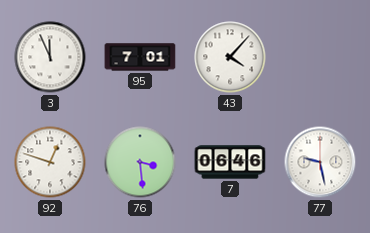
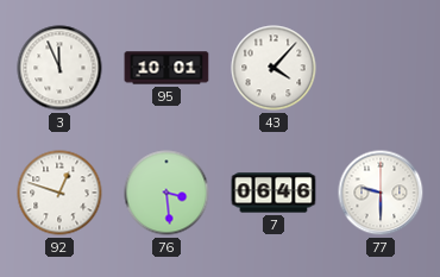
95: 7:01 -> 10:01 (166, 68)
77: 9:28 -> 9:30 (381, 193)
